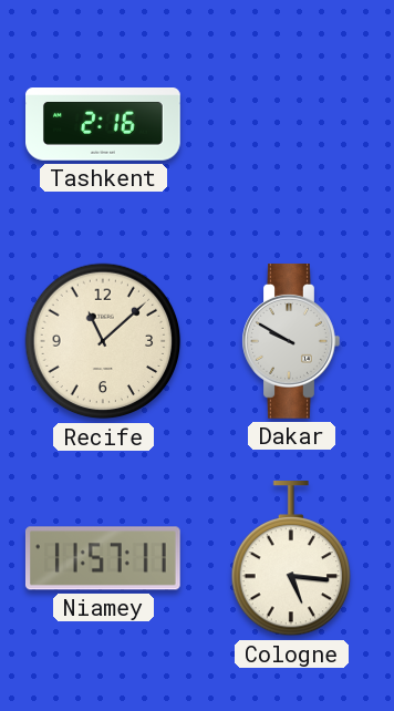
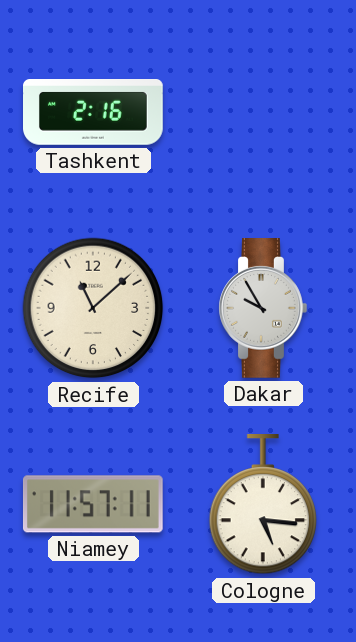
Dakar: 9:50 -> 9:55 (263, 309)
